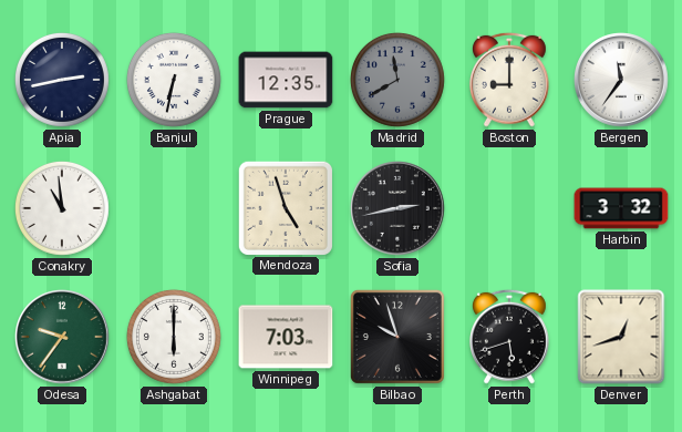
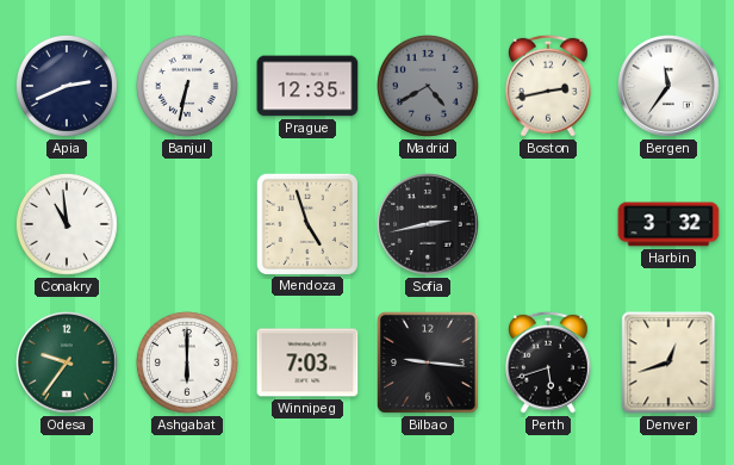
Apia: 2:43 -> 2:41 (67, 86)
Madrid: 11:40 -> 4:40 (428, 86)
Boston: 9:00 -> 2:43 (548, 86)
Bilbao: 9:57 -> 9:16 (428, 362)
